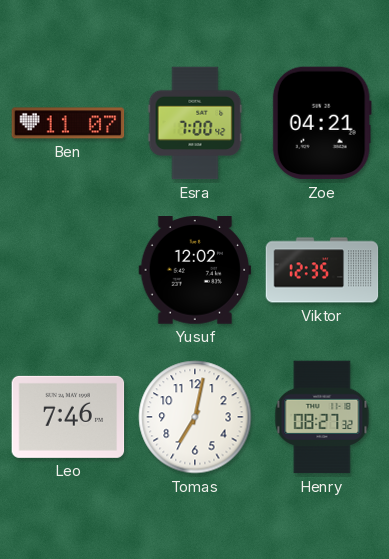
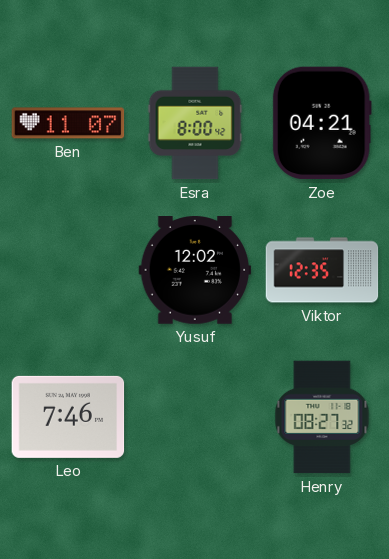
Esra: 7:00 -> 8:00 (195, 123)
Tomas: 7:02 -> none (195, 417)
